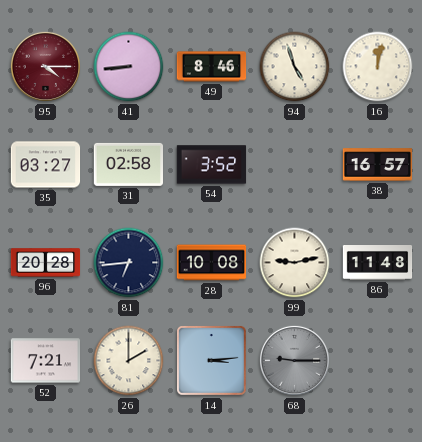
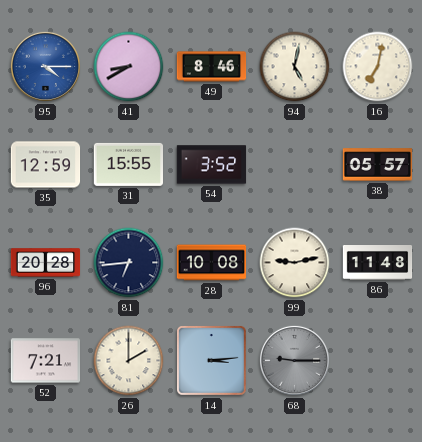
95 dial: burgundy -> blue (45, 66)
41: 8:44 -> 8:40 (129, 67)
94: 4:57 -> 5:02 (295, 67)
16: 12:02 -> 7:02 (378, 67)
35: 03:27 -> 12:59 (46, 165)
31: 02:58 -> 15:55 (129, 164)
38: 16:57 -> 05:57 (378, 165)
